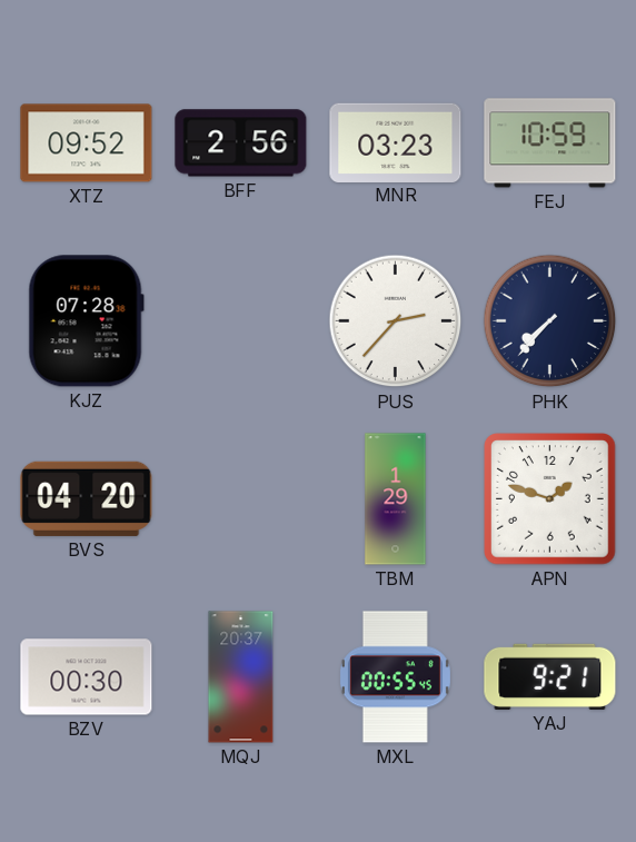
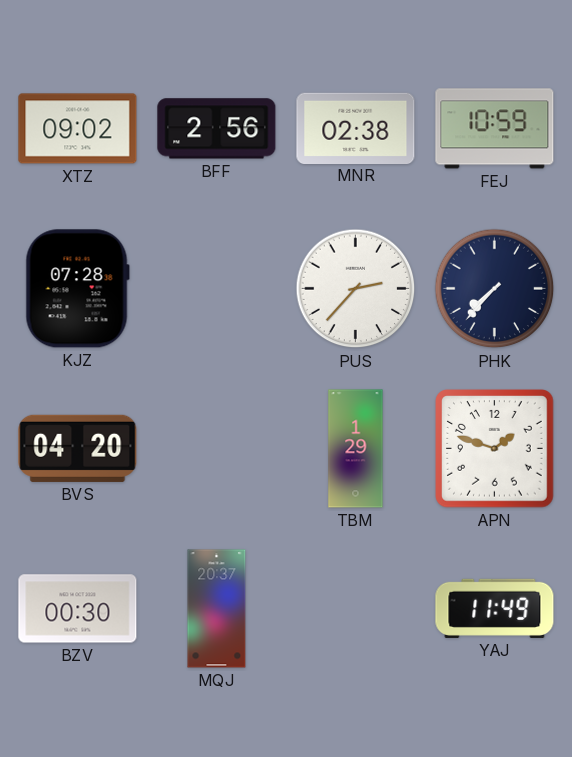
XTZ: 09:52 -> 09:02 (78, 129)
MNR: 03:23 -> 02:38 (356, 128)
MXL: 00:55 -> none (395, 677)
YAJ: 9:21 -> 11:49 (495, 608)
